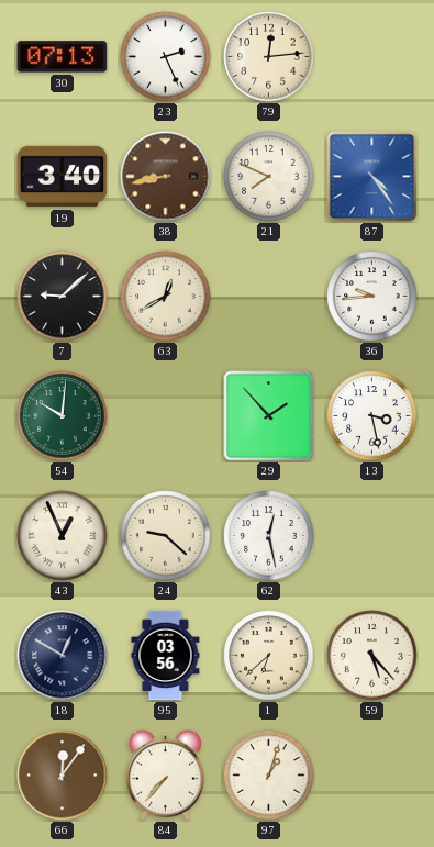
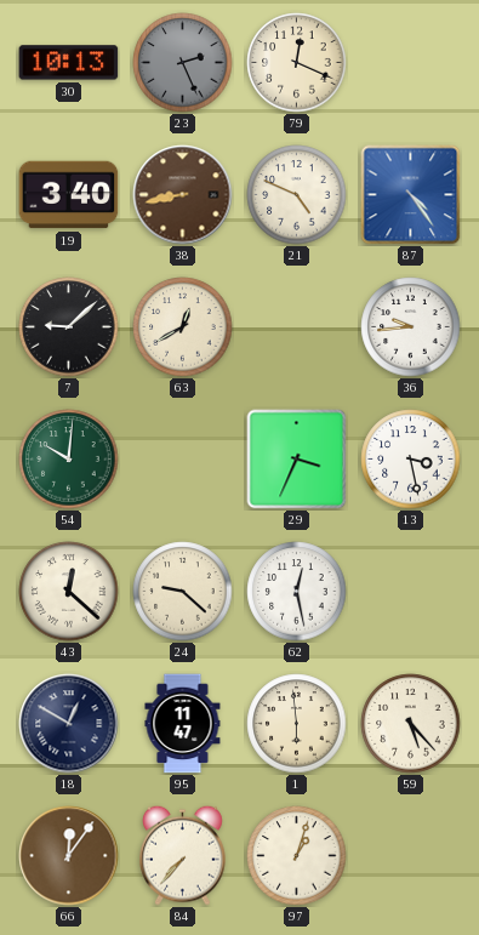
30: 07:13 -> 10:13 (69, 63)
23 dial: white -> grey (183, 63)
79: 12:14 -> 12:19 (297, 63)
21: 7:49 -> 4:49 (297, 195)
29: 1:53 -> 3:34 (297, 460)
43: 12:56 -> 12:22 (69, 592)
95: 03:56 -> 11:47 (183, 724)
1: 6:38 -> 5:59 (297, 724)
